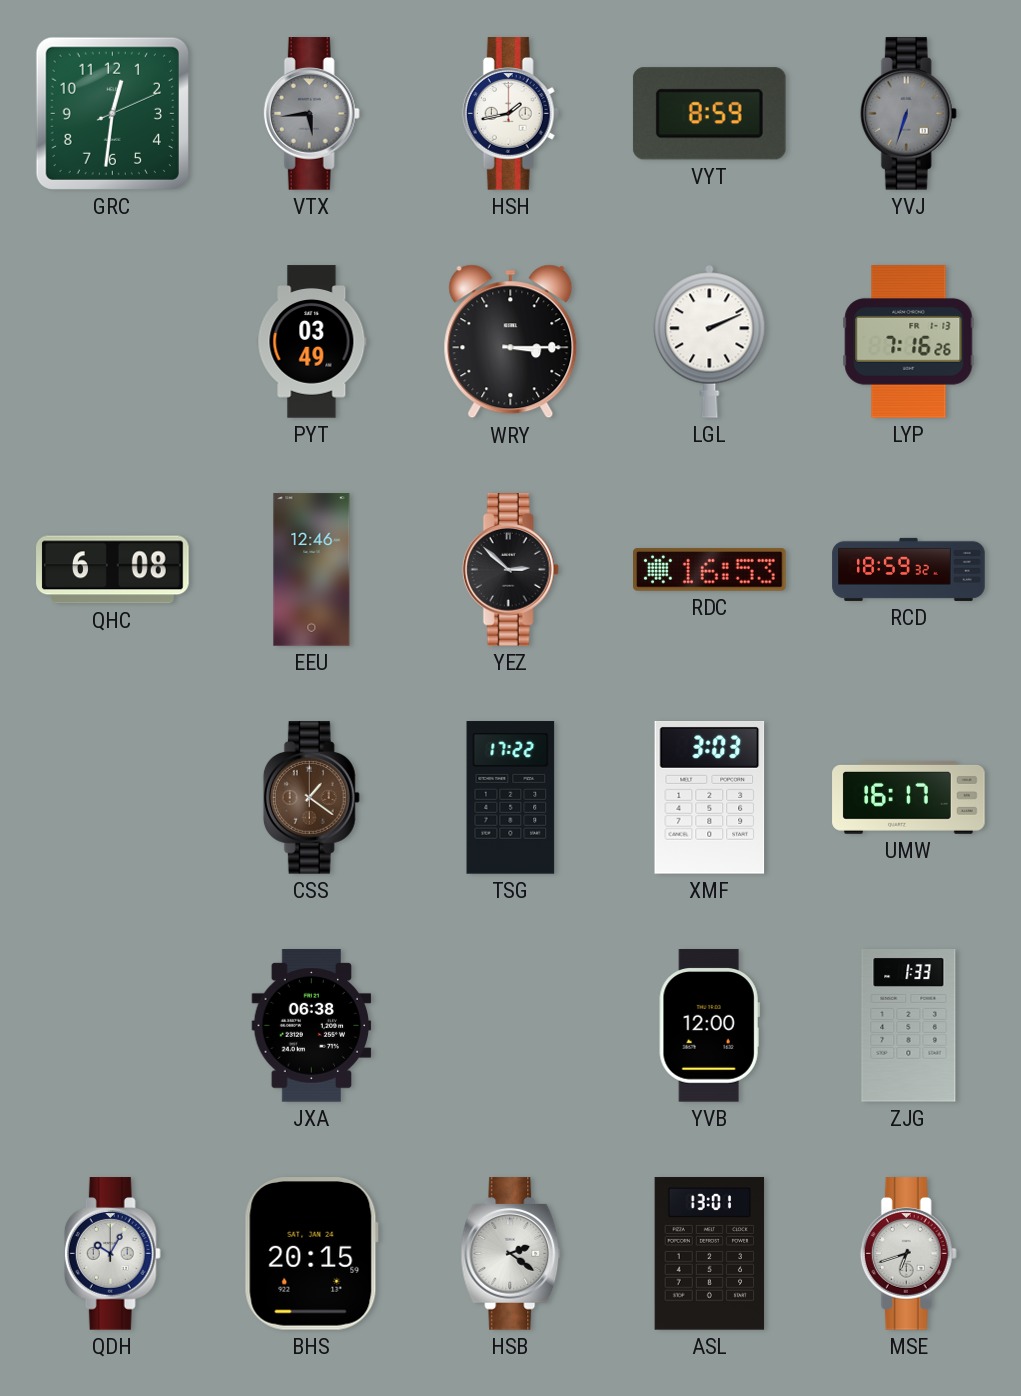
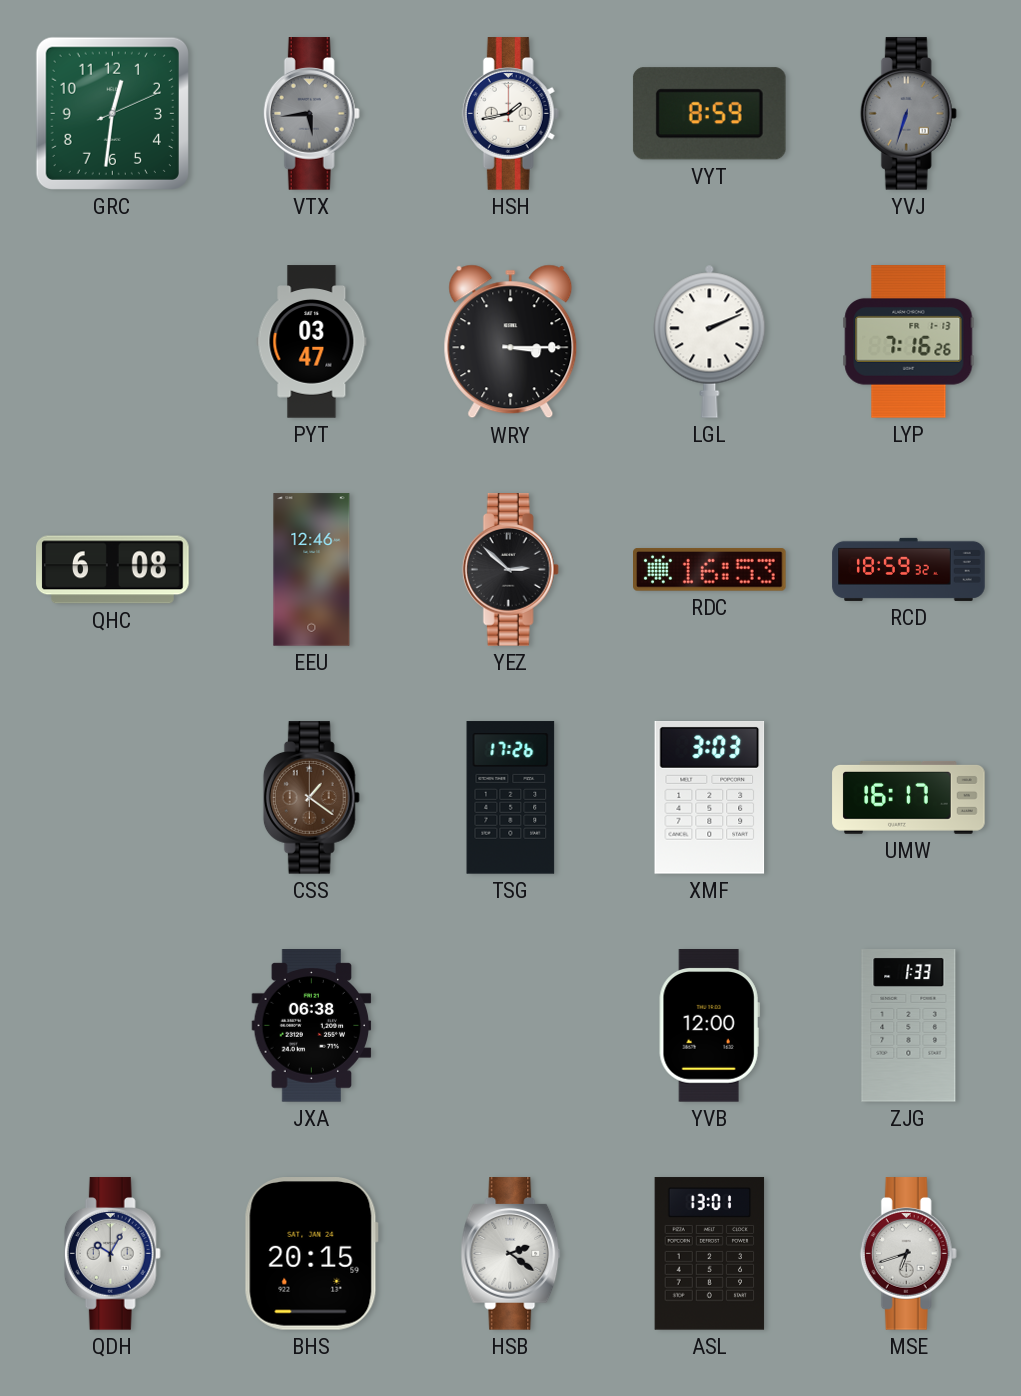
PYT: 03:49 -> 03:47 (312, 342)
TSG: 17:22 -> 17:26 (511, 798)
